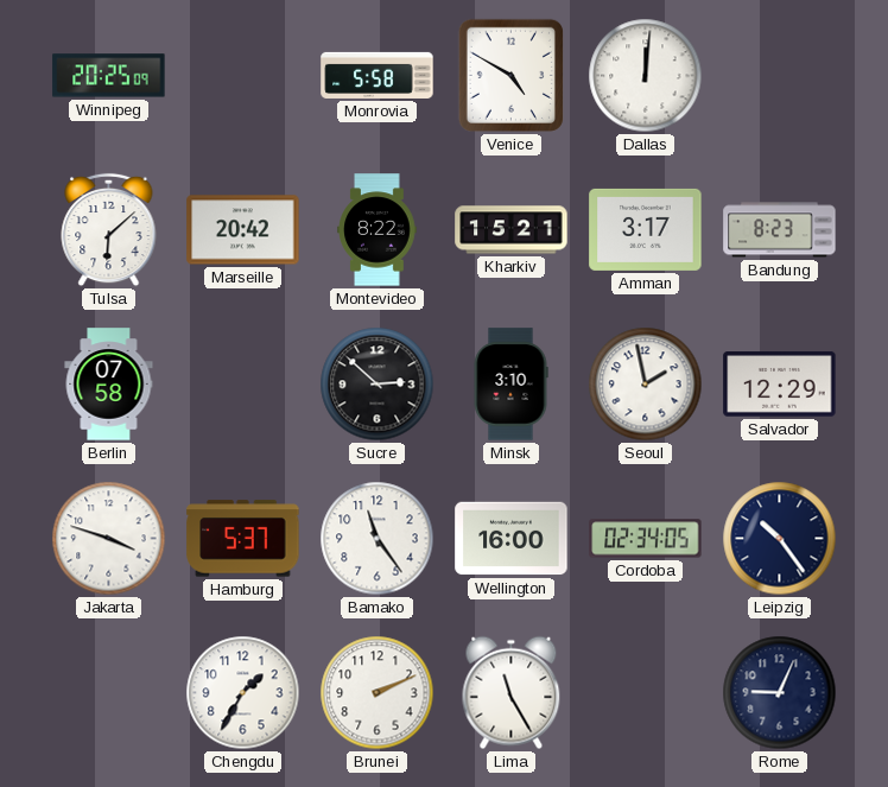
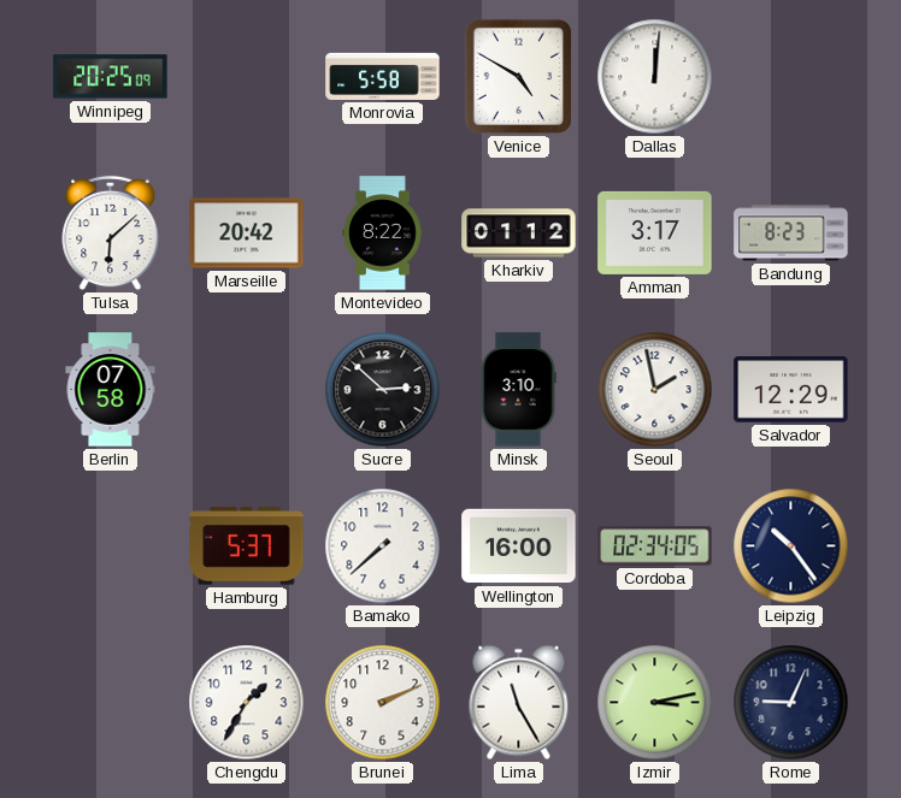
Kharkiv: 15:21 -> 01:12 (519, 234)
Jakarta: 3:48 -> none (109, 539)
Bamako: 11:24 -> 7:38 (383, 546)
Izmir: none -> 3:13 (655, 703)
